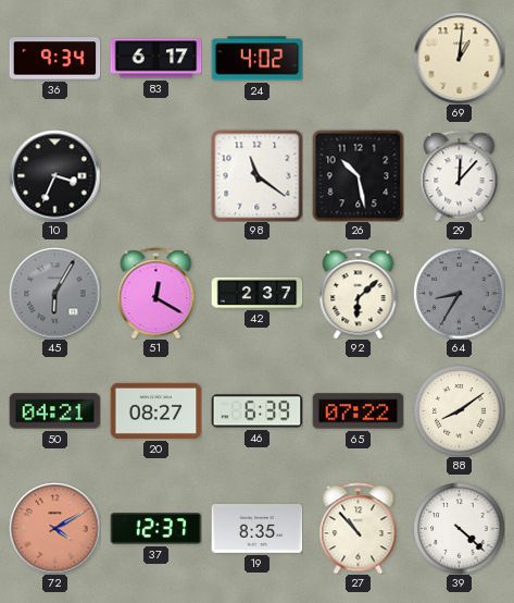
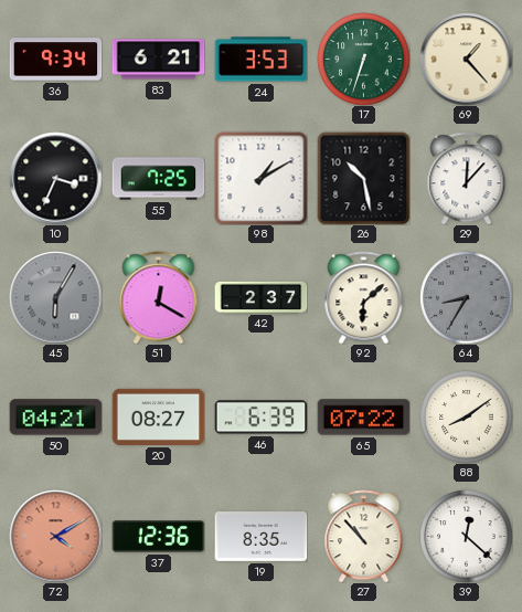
83: 6:17 -> 6:21 (158, 60)
24: 4:02 -> 3:53 (260, 60)
17: none -> 6:33 (363, 59)
69: 1:01 -> 1:23 (466, 59)
55: none -> 7:25 (158, 179)
98: 11:21 -> 1:10 (260, 178)
37: 12:37 -> 12:36 (158, 537)
39: 4:22 -> 12:22 (466, 536)
